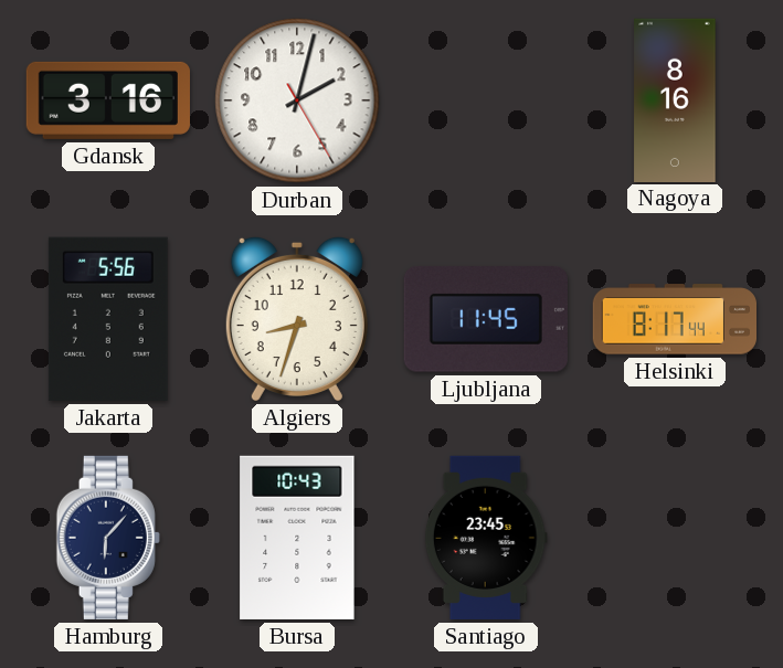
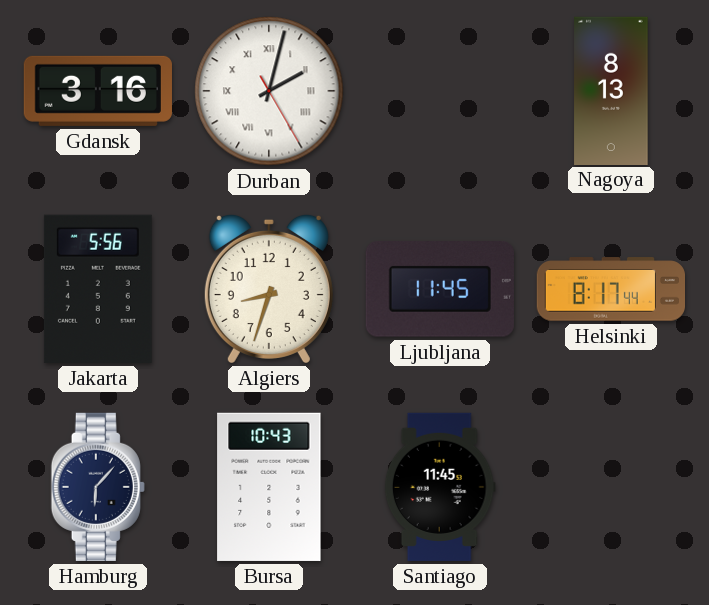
Durban numerals: Arabic -> Roman (269, 91)
Nagoya: 8:16 -> 8:13 (611, 90)
Santiago: 23:45 -> 11:45 (440, 487)
